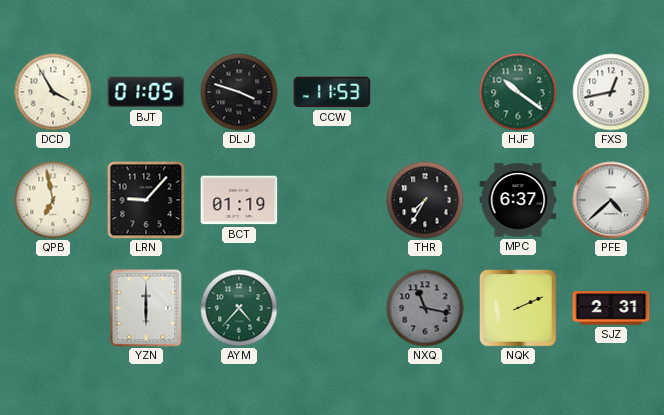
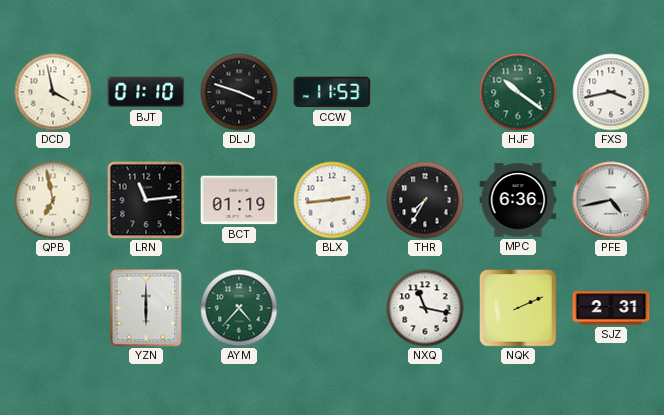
DCD: 3:55 -> 3:58 (53, 92)
BJT: 01:05 -> 01:10 (146, 92)
FXS: 12:43 -> 3:43 (611, 92)
LRN: 9:07 -> 11:14 (146, 200)
BLX: none -> 2:44 (332, 200)
MPC: 6:37 -> 6:36 (518, 200)
PFE: 4:38 -> 4:43 (611, 200)
NXQ dial: grey -> white (425, 308)
